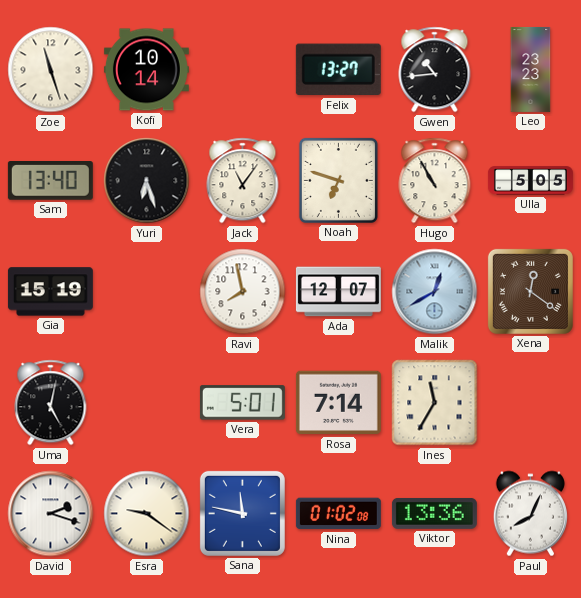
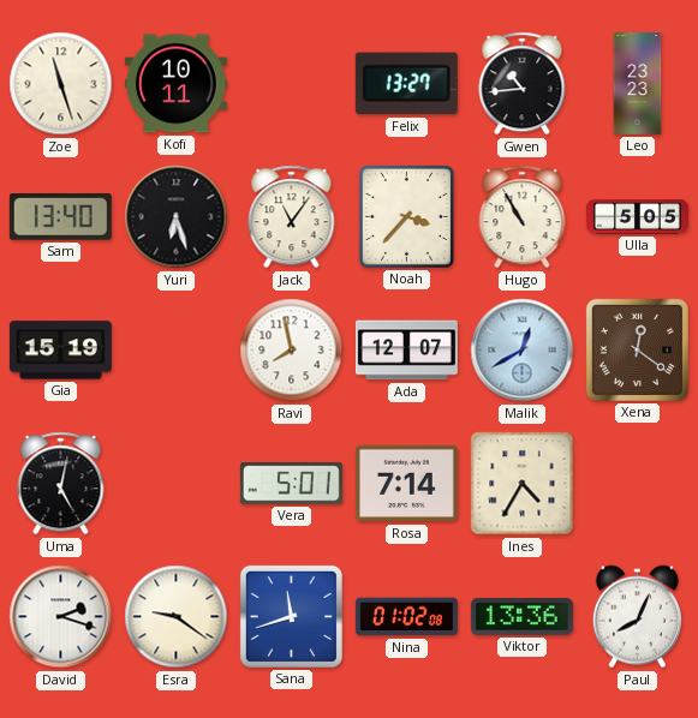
Kofi: 10:14 -> 10:11 (175, 84)
Noah: 6:48 -> 3:37 (406, 216)
Ines: 11:35 -> 4:35 (523, 484)
Sana: 11:47 -> 11:42 (291, 616)
